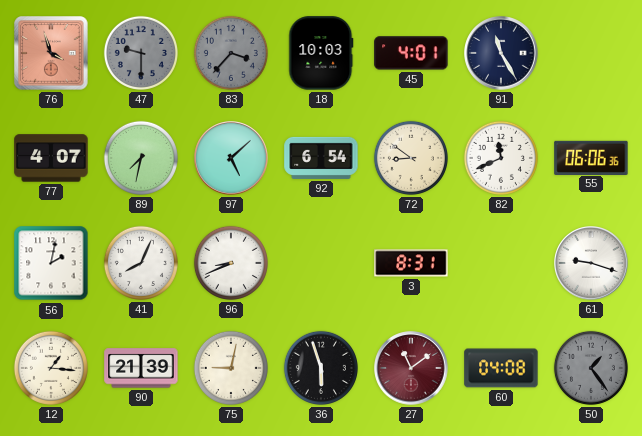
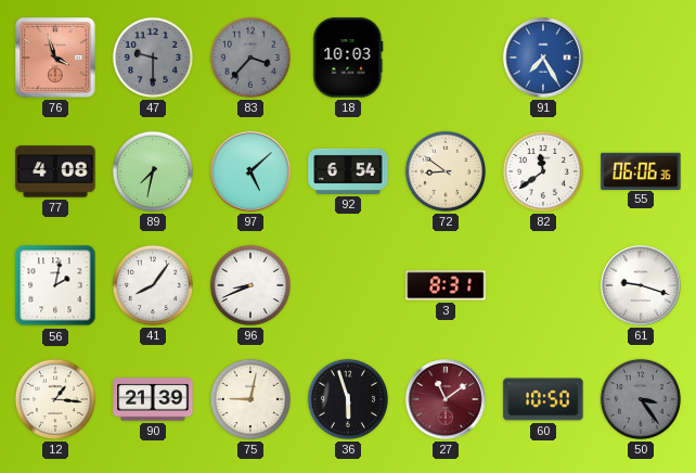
45: 4:01 -> none (411, 53)
91: 11:25 -> 7:25 (543, 57)
91 dial: navy -> blue (543, 57)
77: 4:07 -> 4:08 (55, 171)
82: 11:41 -> 11:39 (543, 171)
41: 8:04 -> 8:06 (153, 285)
60: 04:08 -> 10:50 (543, 399)
50: 1:24 -> 3:24 (641, 399)
